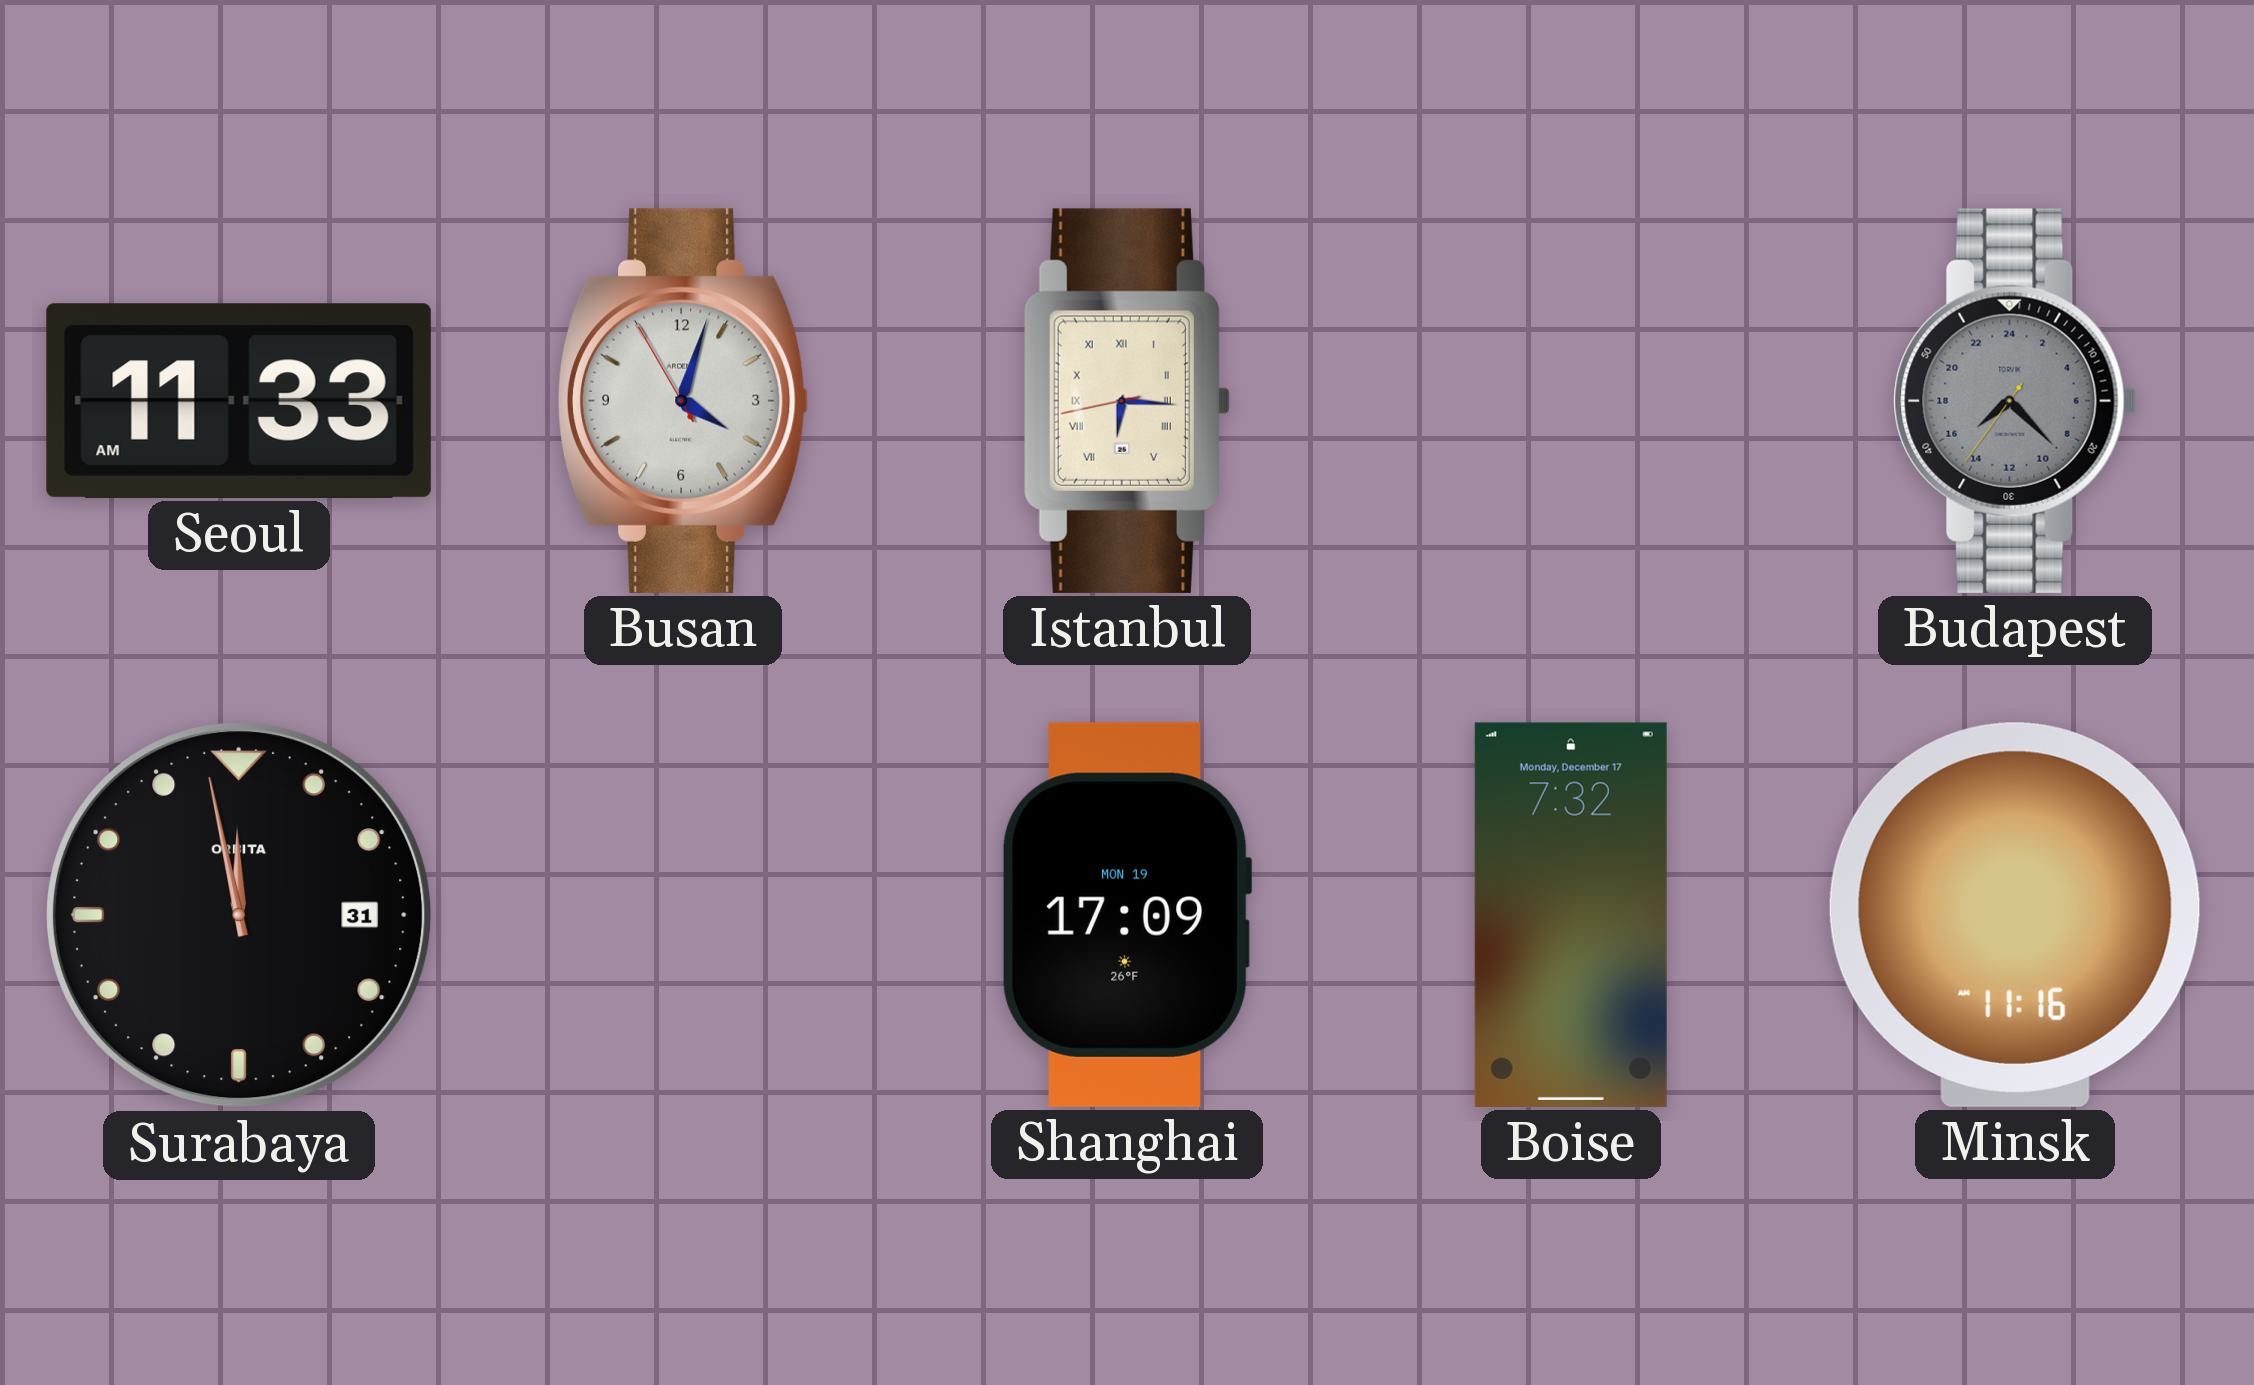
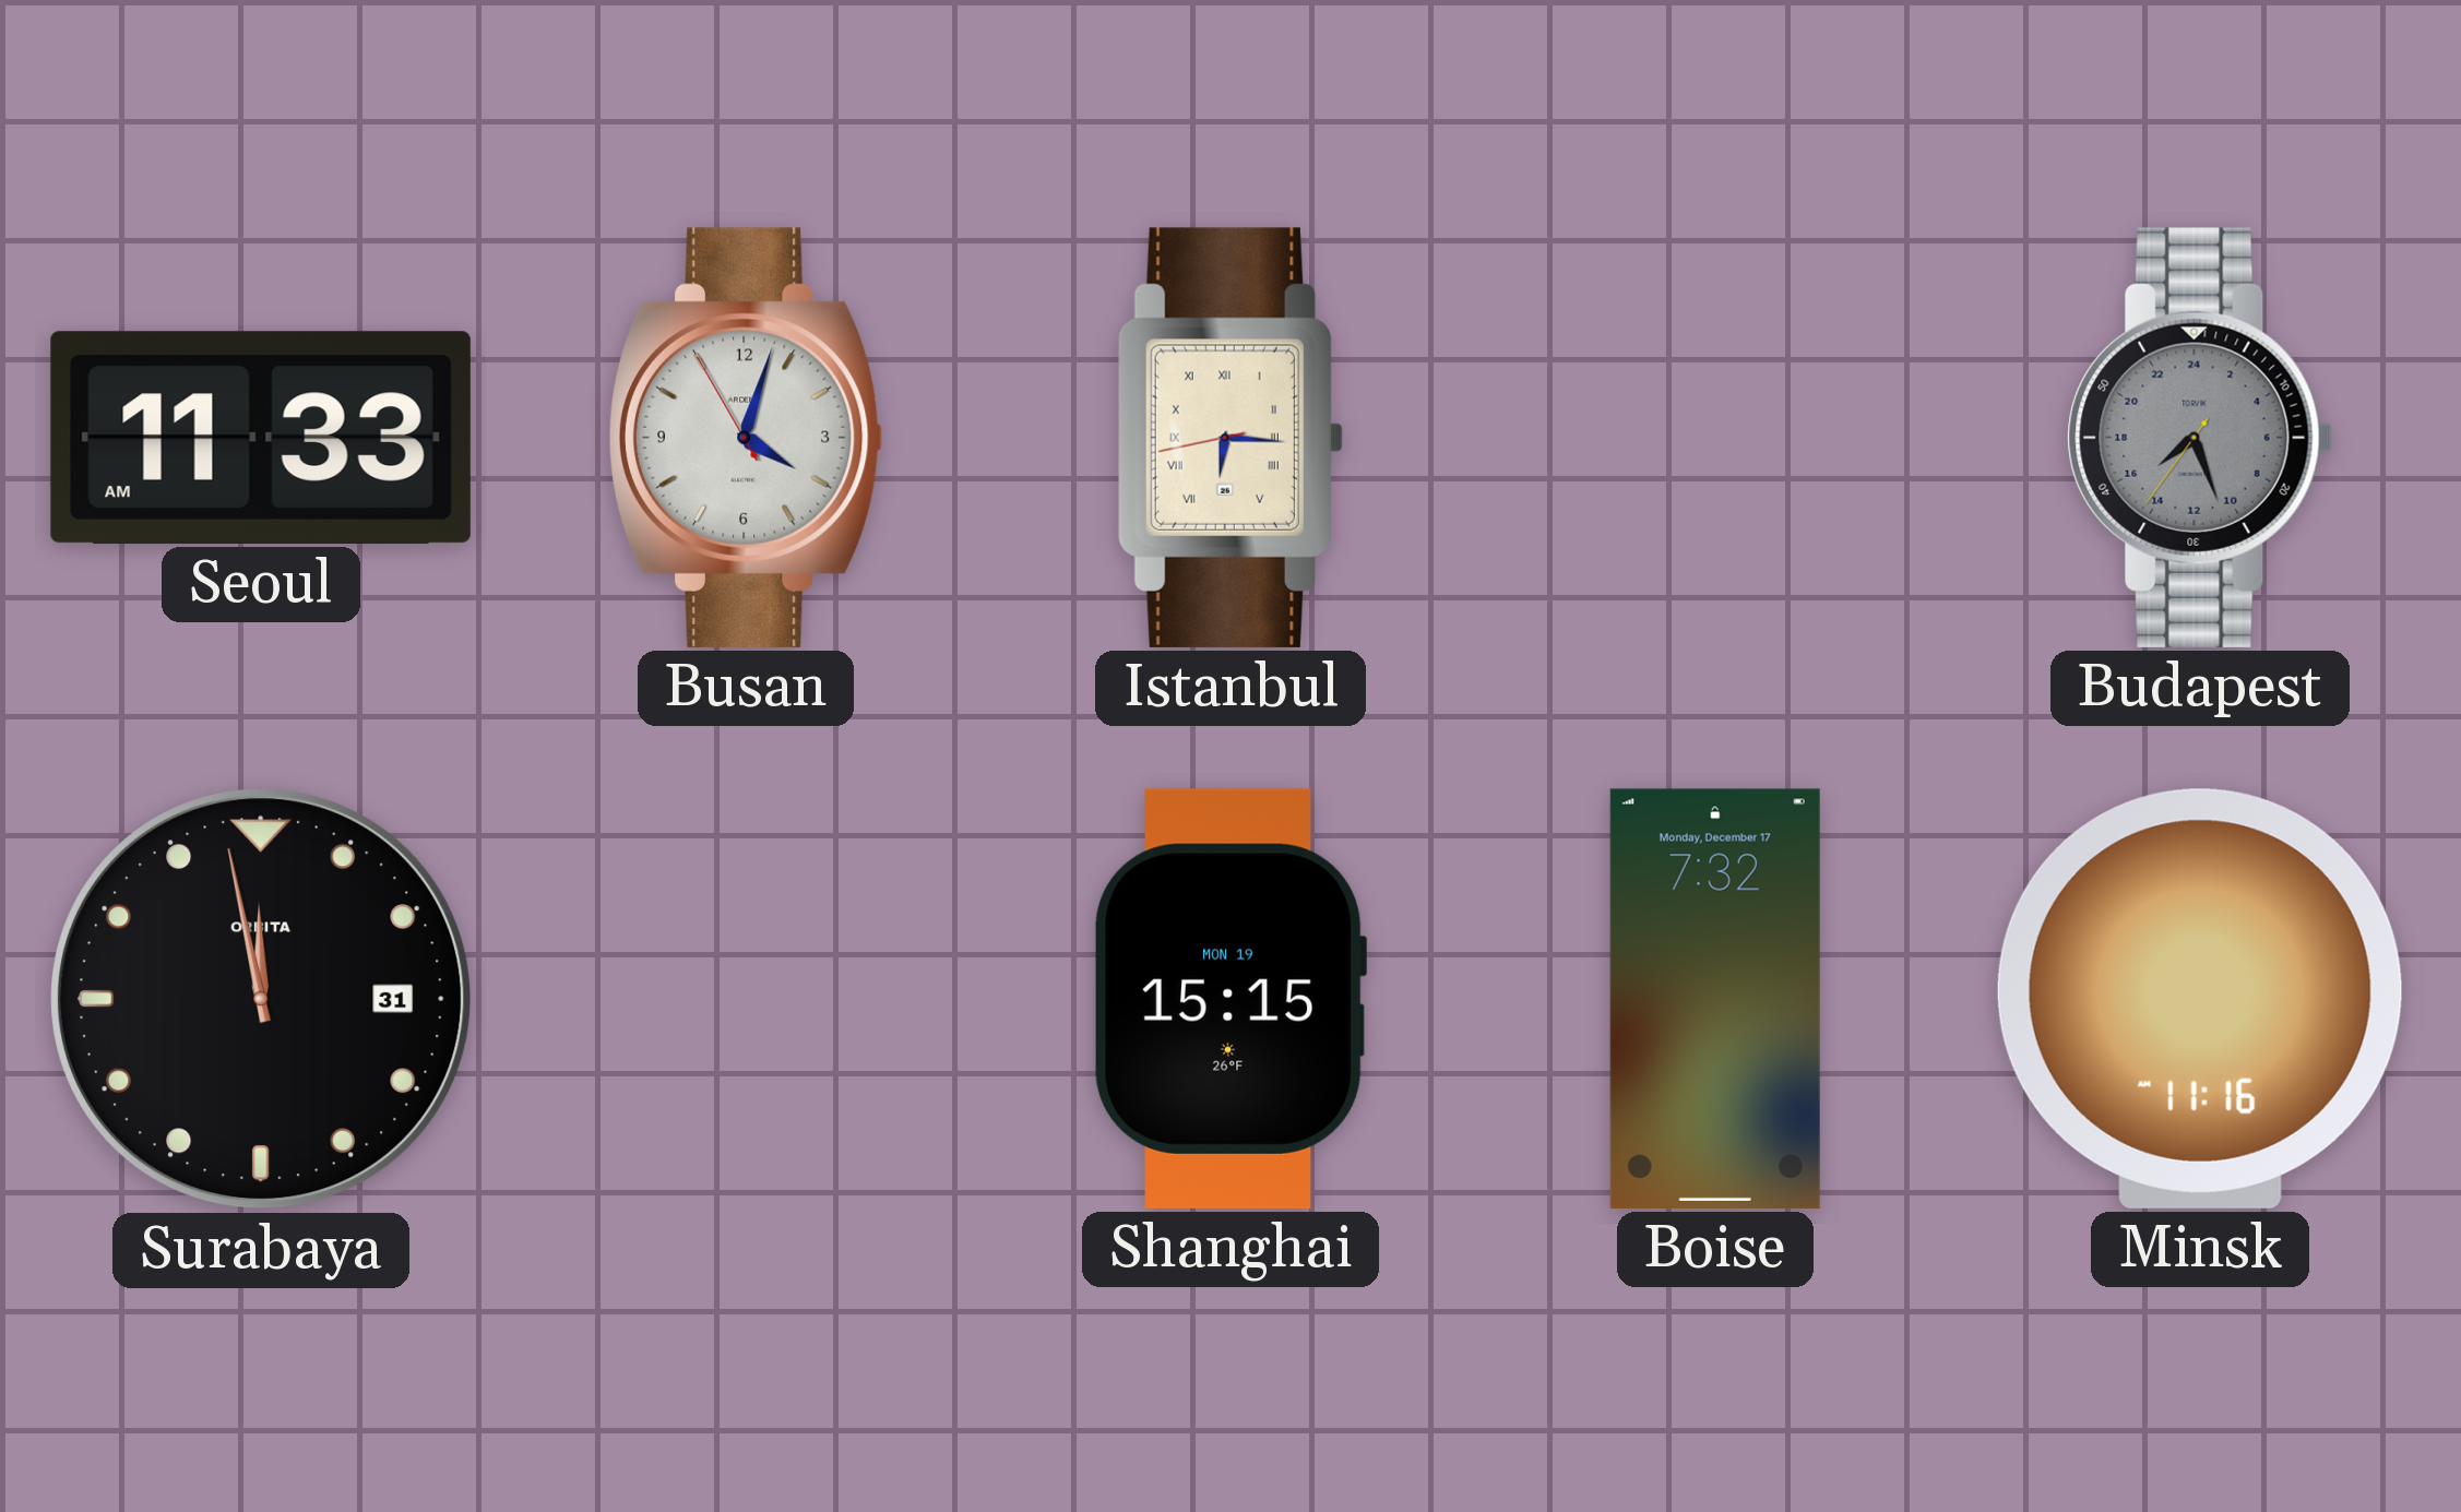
Budapest: 15:22 -> 15:26 (2200, 438)
Shanghai: 17:09 -> 15:15 (1230, 999)
